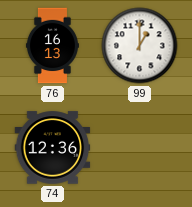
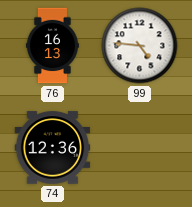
99: 1:00 -> 4:46 (140, 46)
